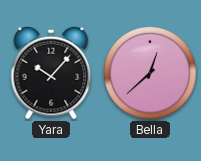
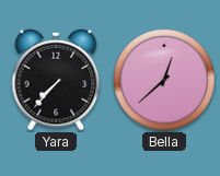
Yara: 10:07 -> 7:37 (56, 80)
